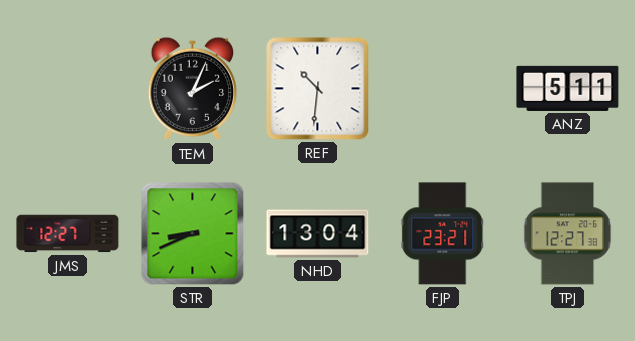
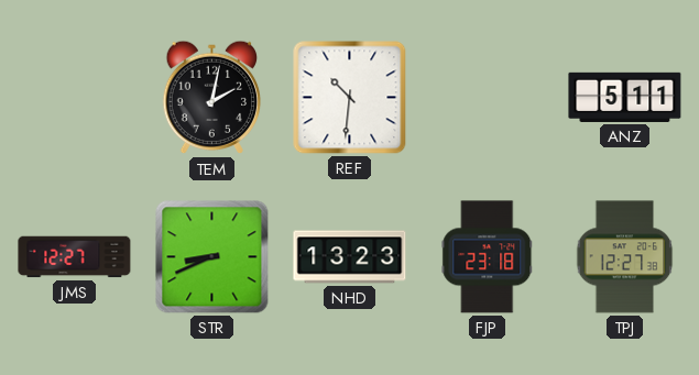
TEM: 2:04 -> 2:02 (212, 98)
NHD: 13:04 -> 13:23 (350, 257)
FJP: 23:21 -> 23:18 (488, 257)
